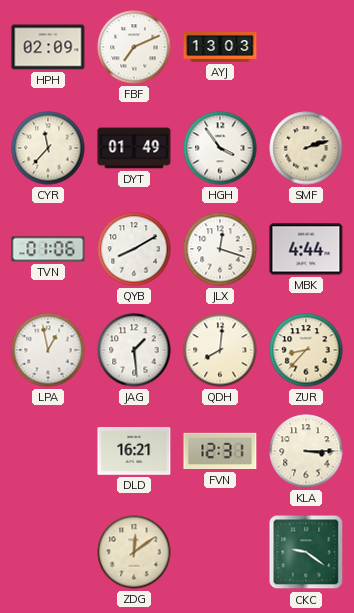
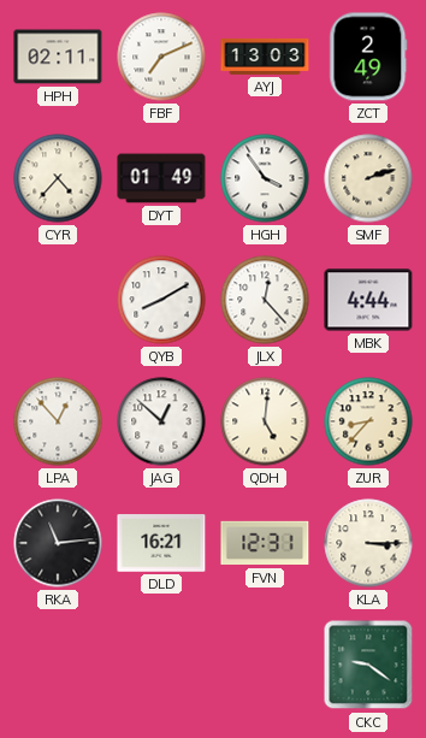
HPH: 02:09 -> 02:11 (58, 57)
ZCT: none -> 2:49 (368, 57)
CYR: 11:37 -> 4:37 (58, 178)
TVN: 01:06 -> none (48, 249)
JLX: 12:18 -> 12:23 (265, 300)
LPA: 12:58 -> 12:53 (58, 421)
JAG: 1:29 -> 12:52 (161, 421)
QDH: 8:01 -> 5:01 (265, 421)
RKA: none -> 11:14 (58, 543)
ZDG: 12:09 -> none (134, 552)
